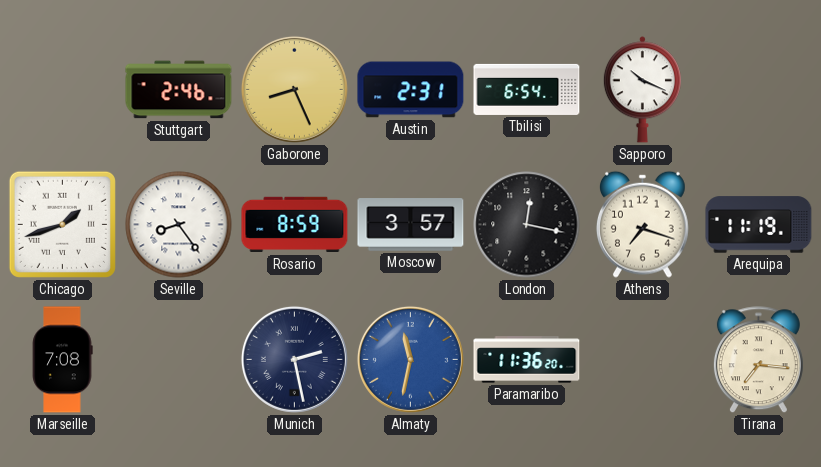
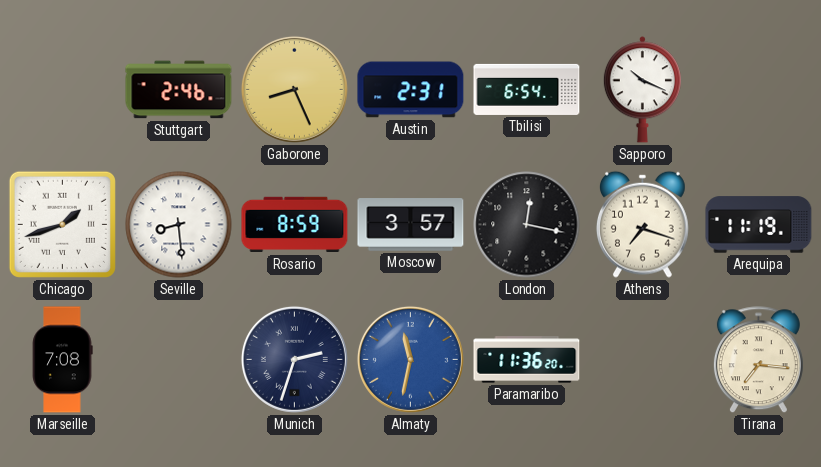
Seville: 8:24 -> 8:29 (179, 225)
Munich: 2:28 -> 2:33 (294, 359)
